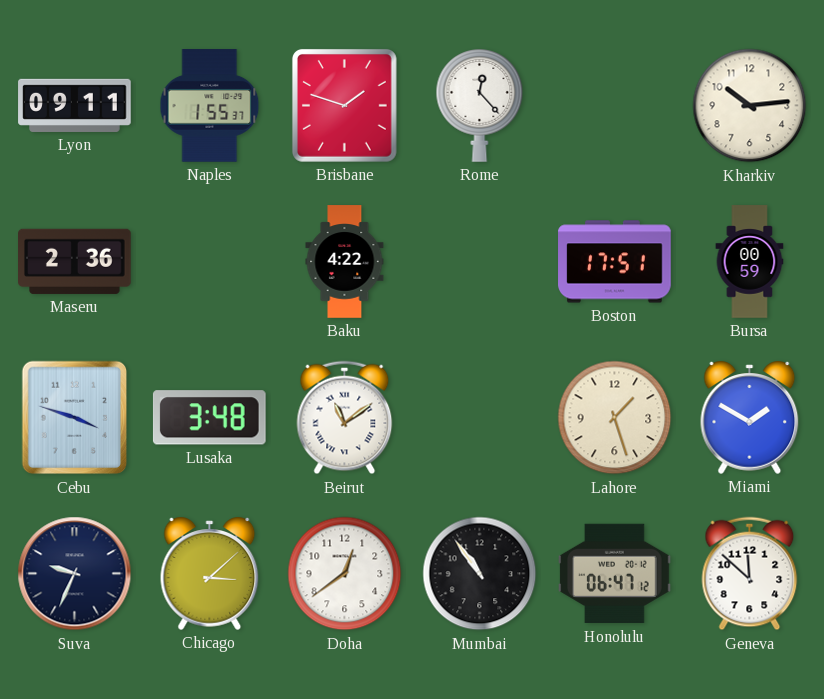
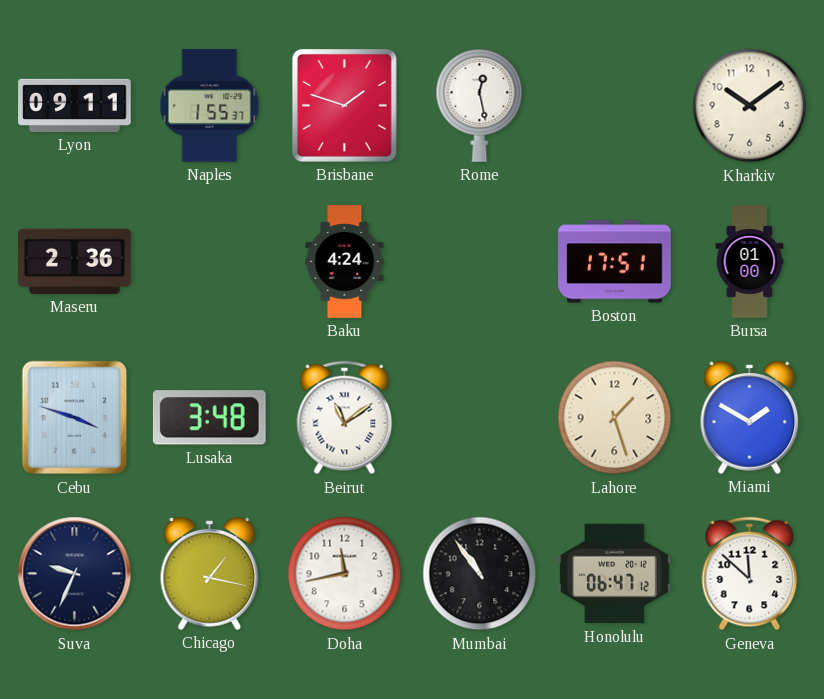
Rome: 12:23 -> 12:28 (480, 106)
Kharkiv: 10:14 -> 10:09 (750, 106)
Baku: 4:22 -> 4:24 (345, 262)
Bursa: 00:59 -> 01:00 (750, 262)
Chicago: 3:08 -> 1:17 (210, 573)
Doha: 12:39 -> 11:43 (345, 574)
